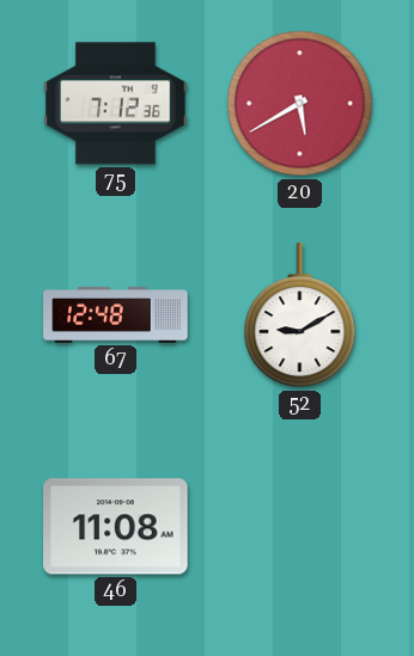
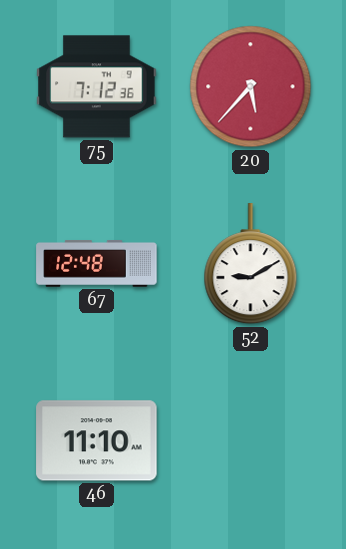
20: 5:40 -> 5:37 (251, 87)
46: 11:08 -> 11:10 (97, 441)
